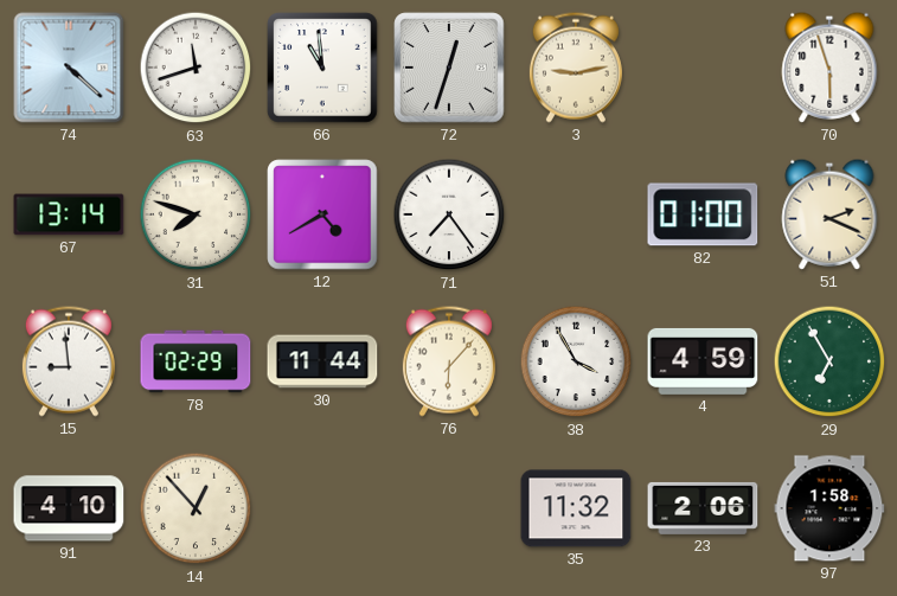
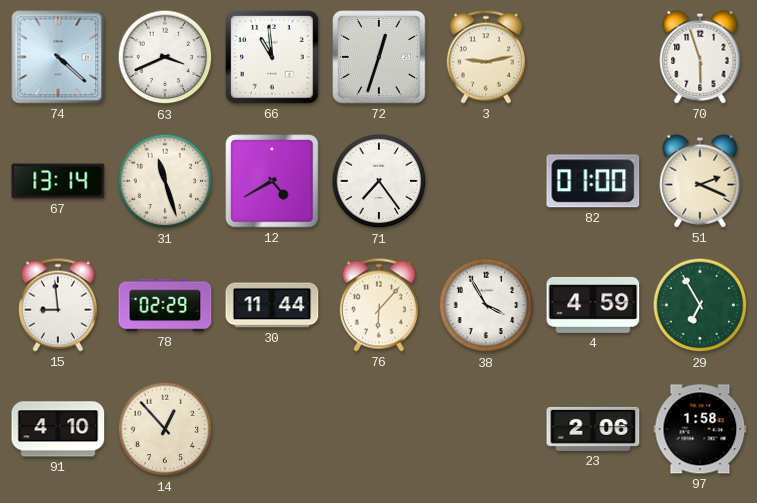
63: 11:42 -> 3:41 (165, 57)
31: 7:48 -> 11:27 (165, 181)
35: 11:32 -> none (576, 508)
